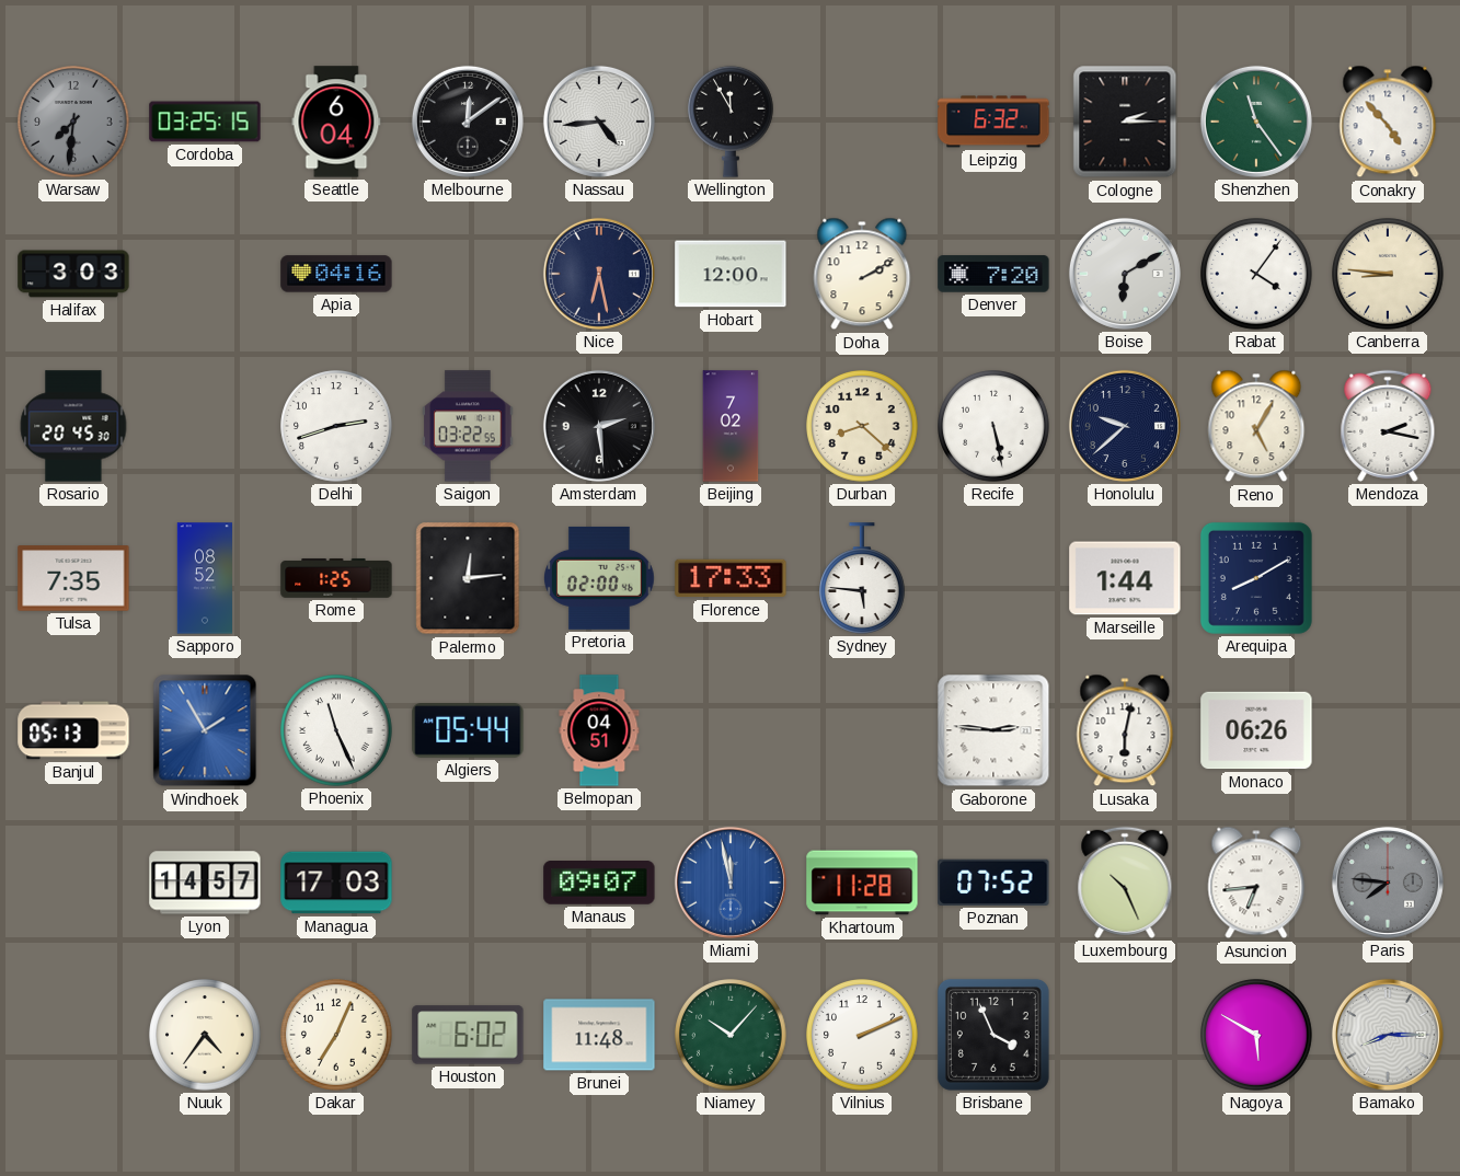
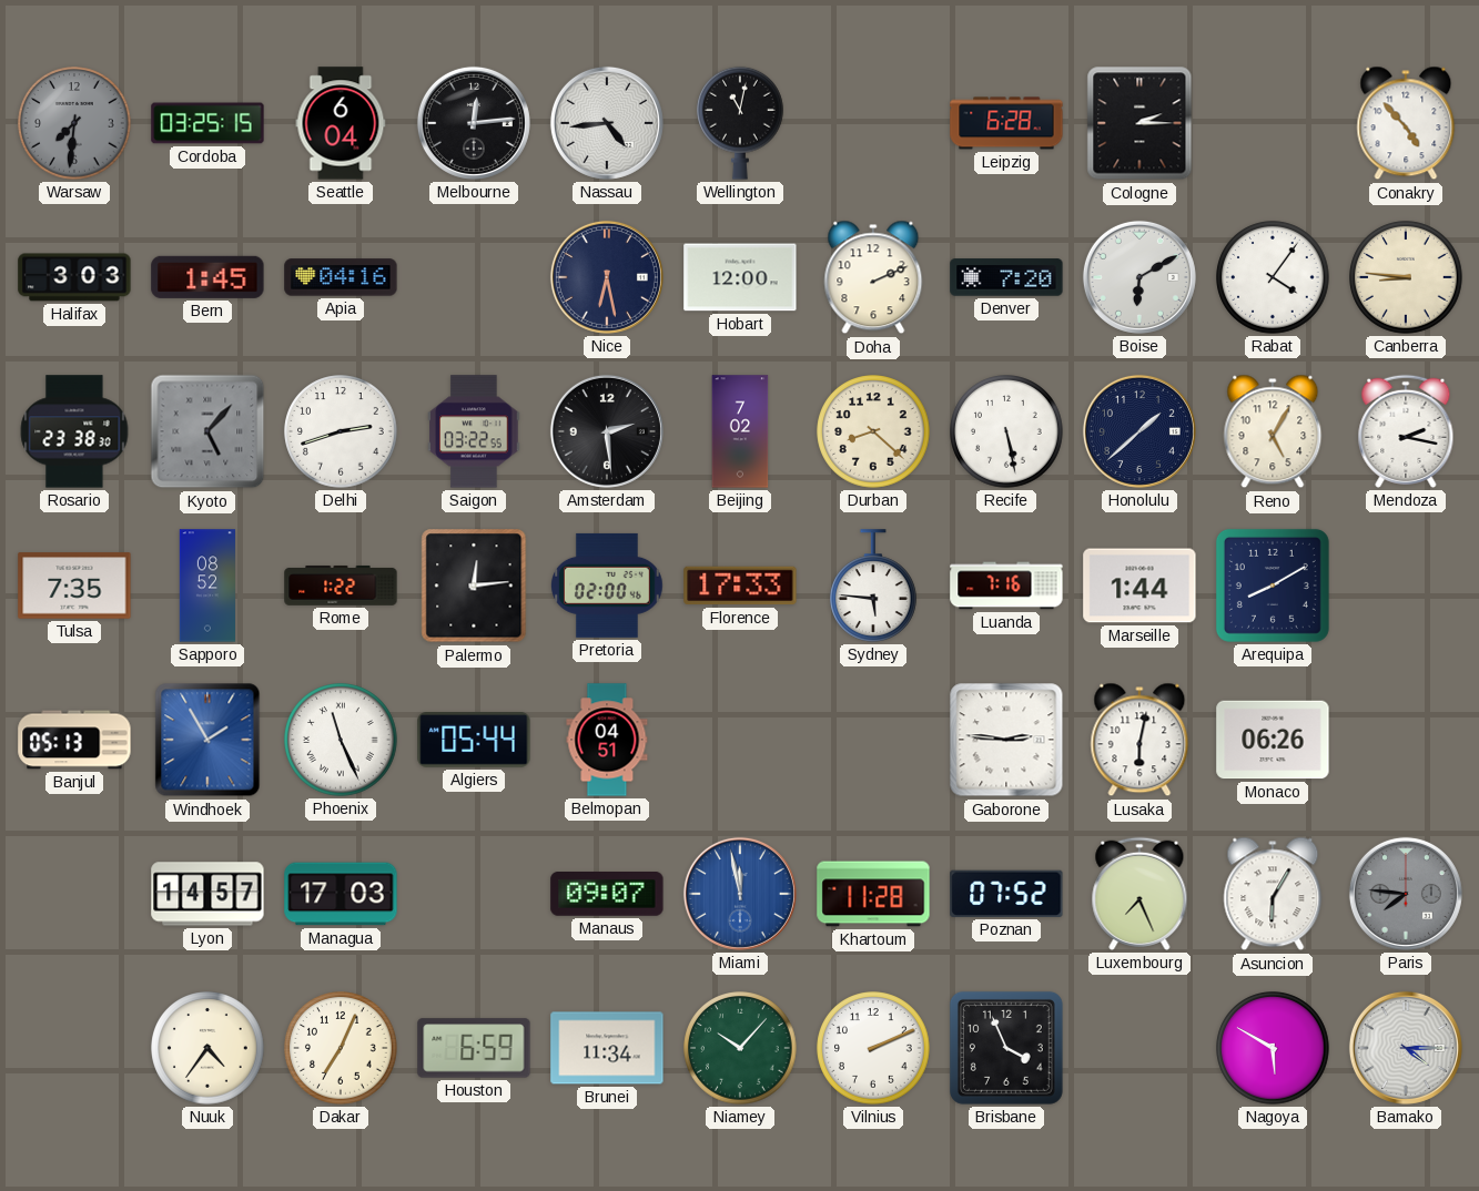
Melbourne: 12:09 -> 12:14 (474, 123)
Wellington: 11:55 -> 11:02 (741, 123)
Leipzig: 6:32 -> 6:28 (1006, 123)
Shenzhen: 11:24 -> none (1256, 122)
Bern: none -> 1:45 (207, 277)
Doha: 2:10 -> 2:11 (873, 277)
Rosario: 20:45 -> 23:38 (74, 431)
Kyoto: none -> 5:07 (207, 431)
Honolulu: 9:38 -> 1:38 (1139, 431)
Rome: 1:25 -> 1:22 (341, 586)
Luanda: none -> 7:16 (1006, 586)
Luxembourg: 10:26 -> 7:26 (1139, 894)
Asuncion: 6:44 -> 6:05 (1273, 894)
Houston: 6:02 -> 6:59 (474, 1048)
Brunei: 11:48 -> 11:34 (607, 1048)
Bamako: 8:15 -> 4:15 (1406, 1048)
